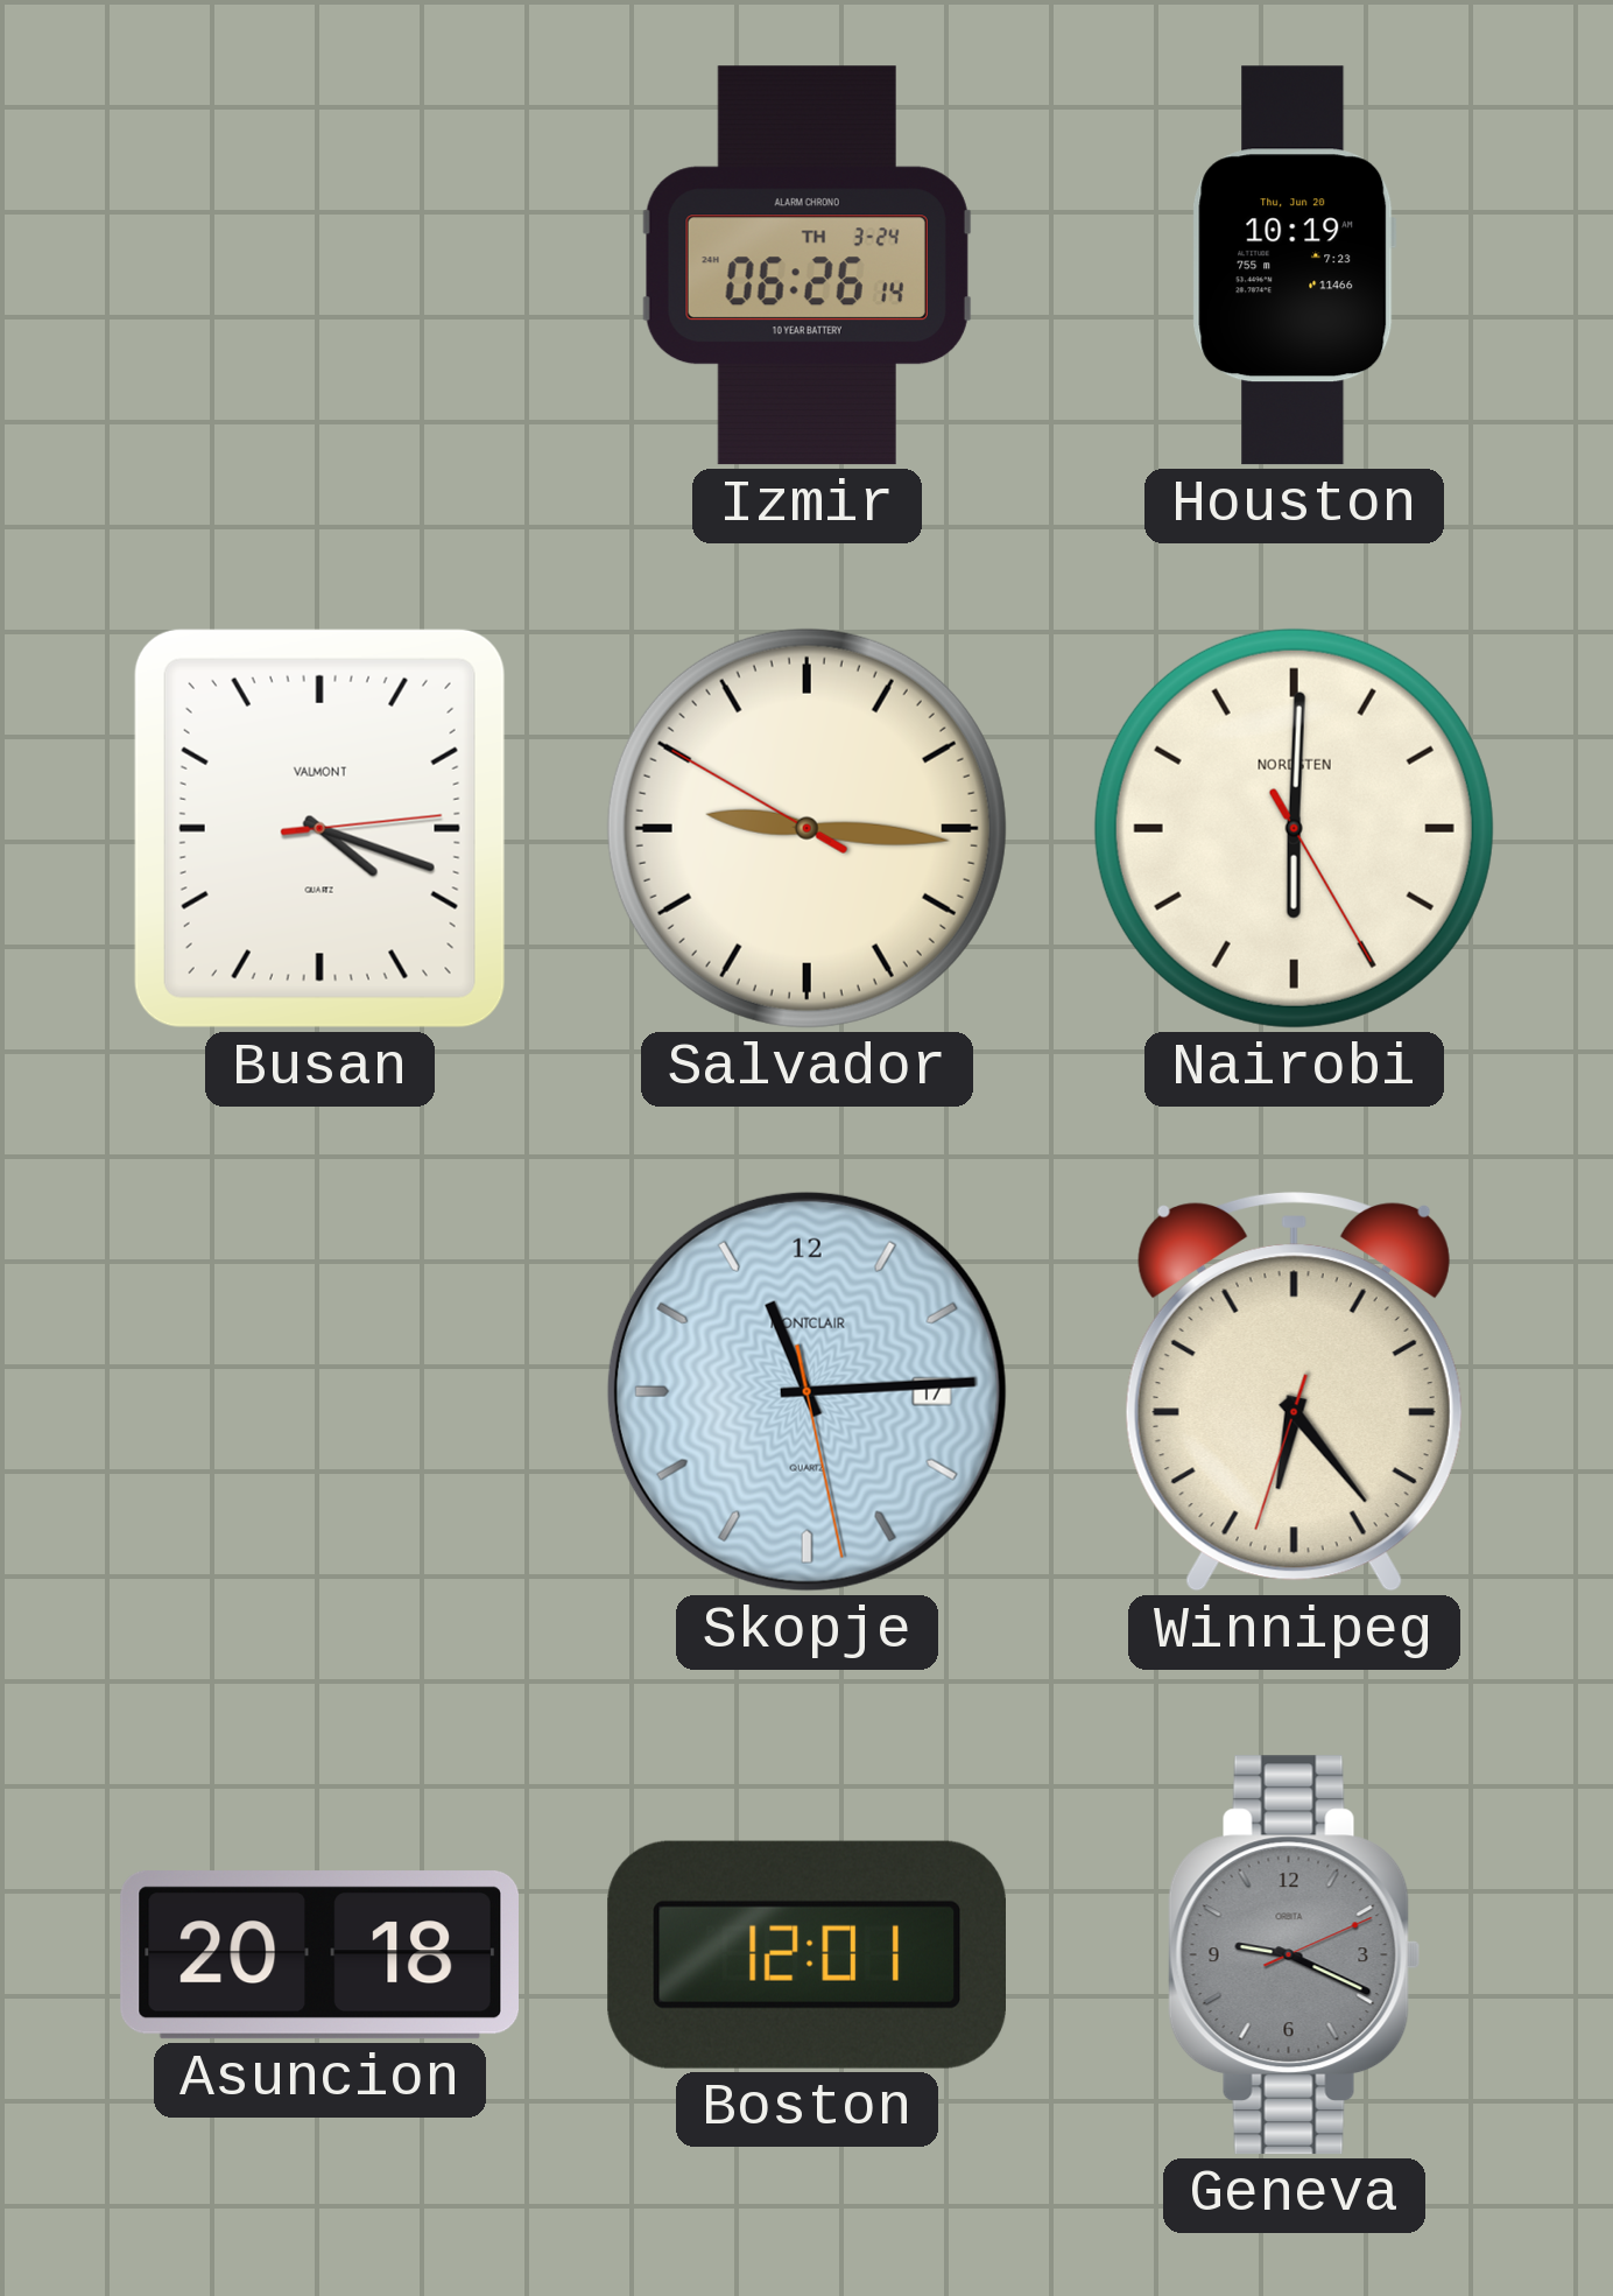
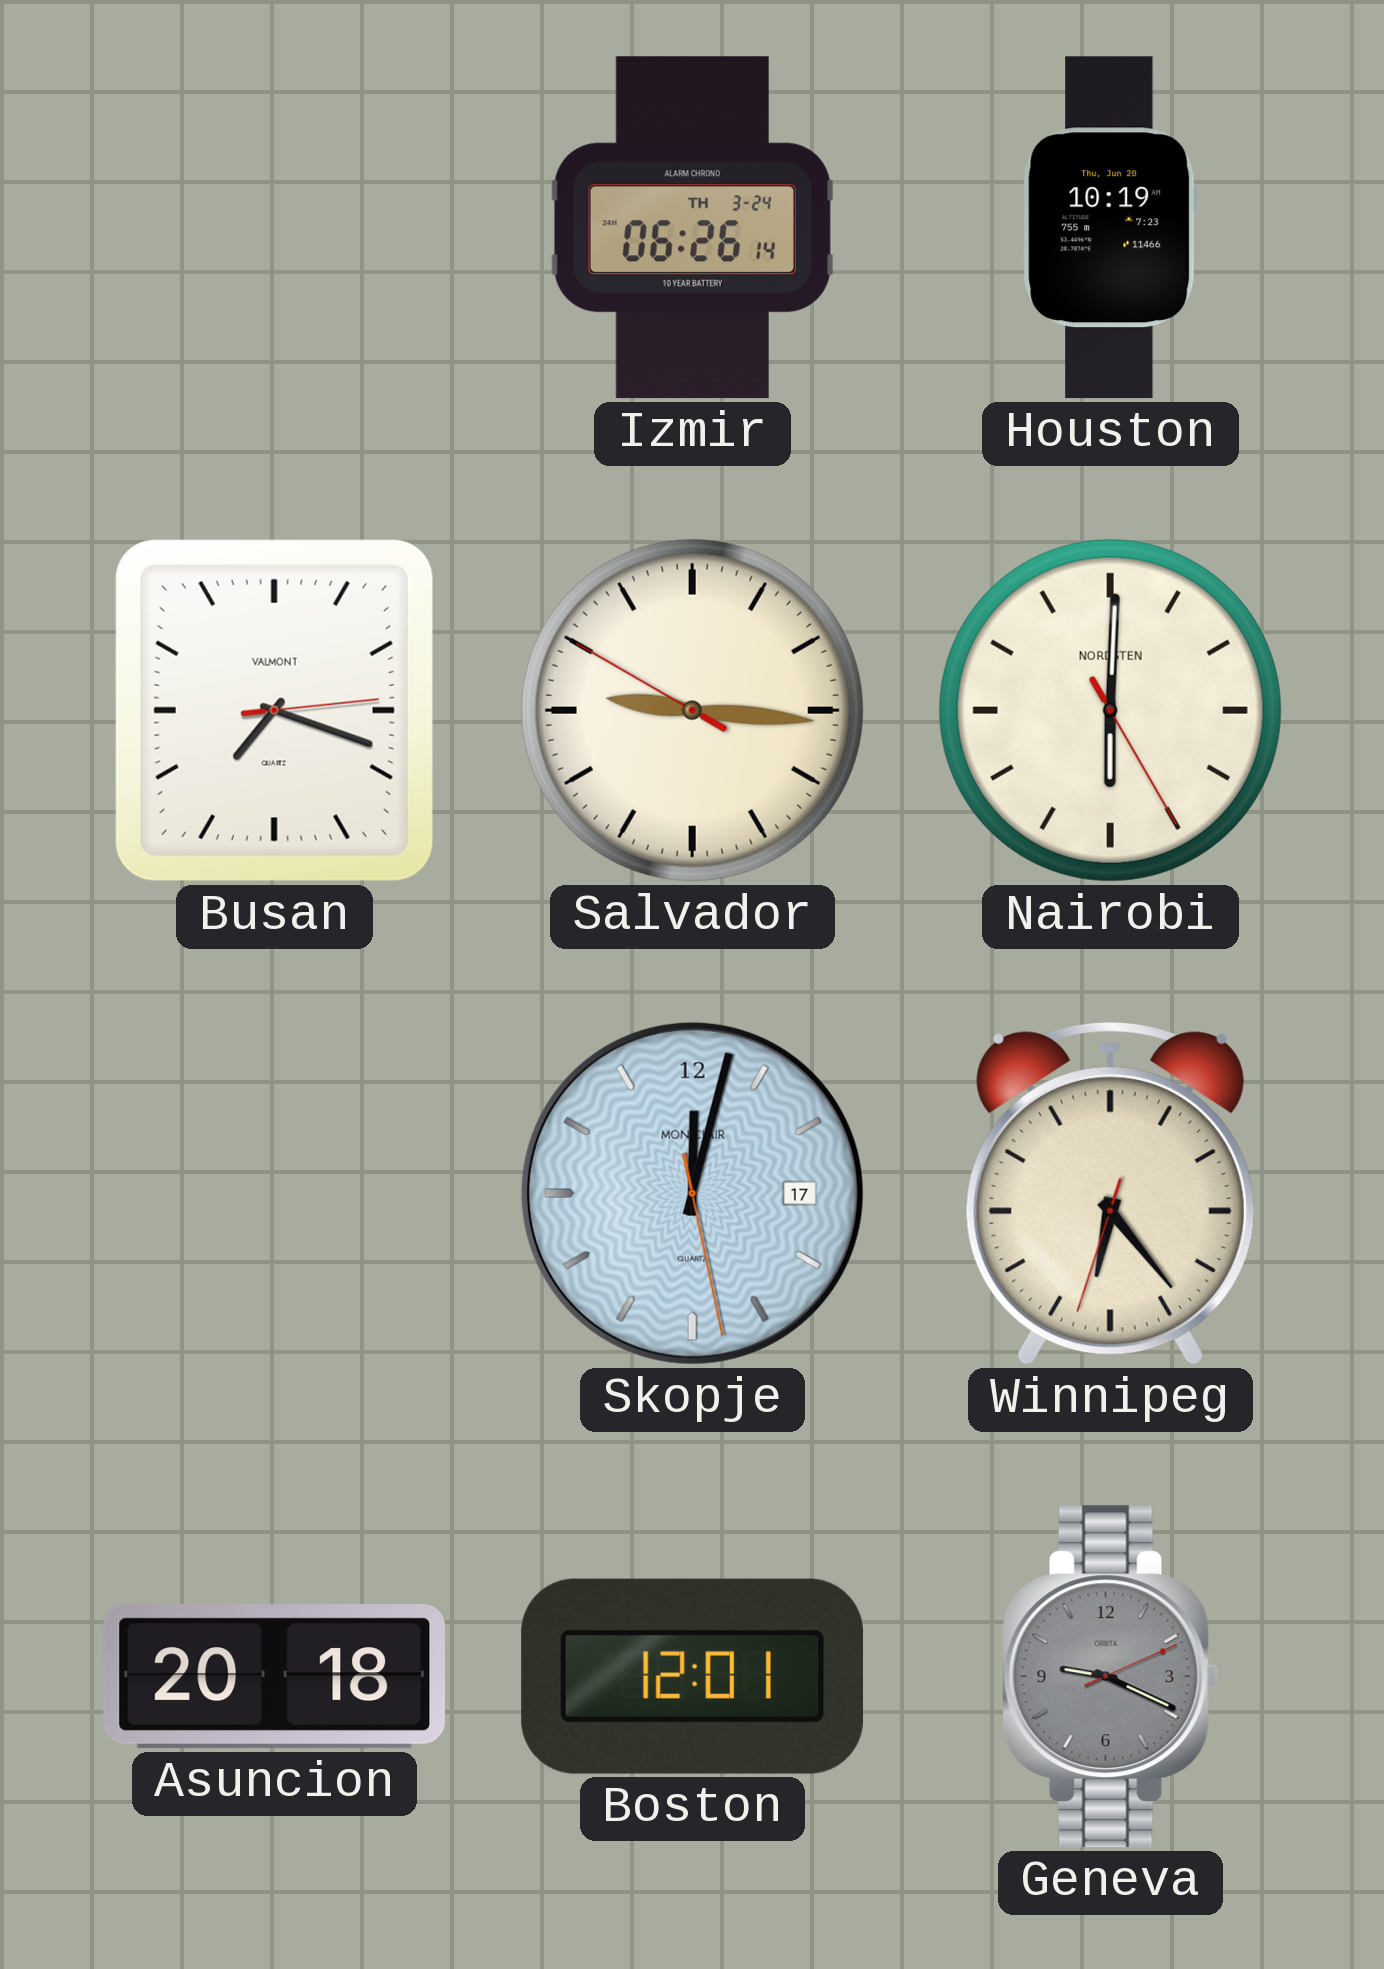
Busan: 4:18 -> 7:18 (274, 710)
Skopje: 11:14 -> 12:02 (692, 1193)
